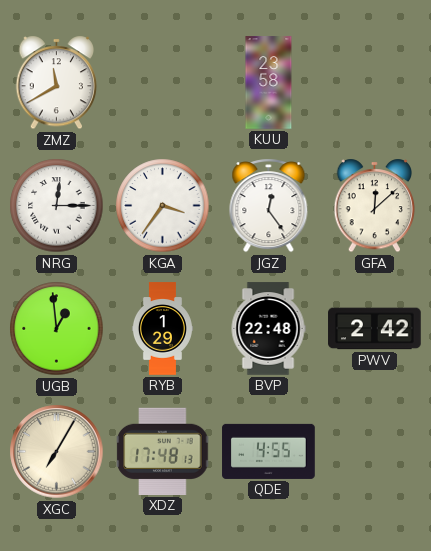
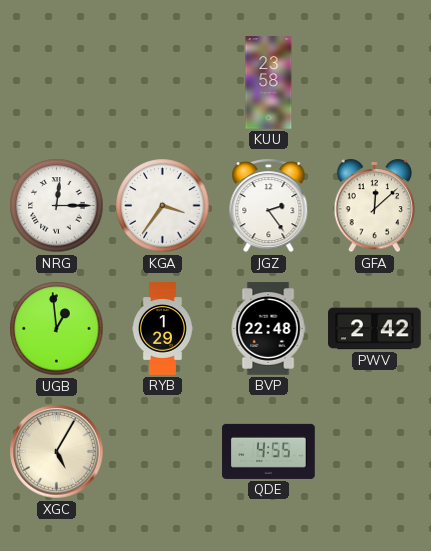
ZMZ: 11:40 -> none (57, 83)
JGZ: 12:24 -> 2:24 (269, 206)
XGC: 7:05 -> 5:05 (57, 452)
XDZ: 17:48 -> none (163, 451)
